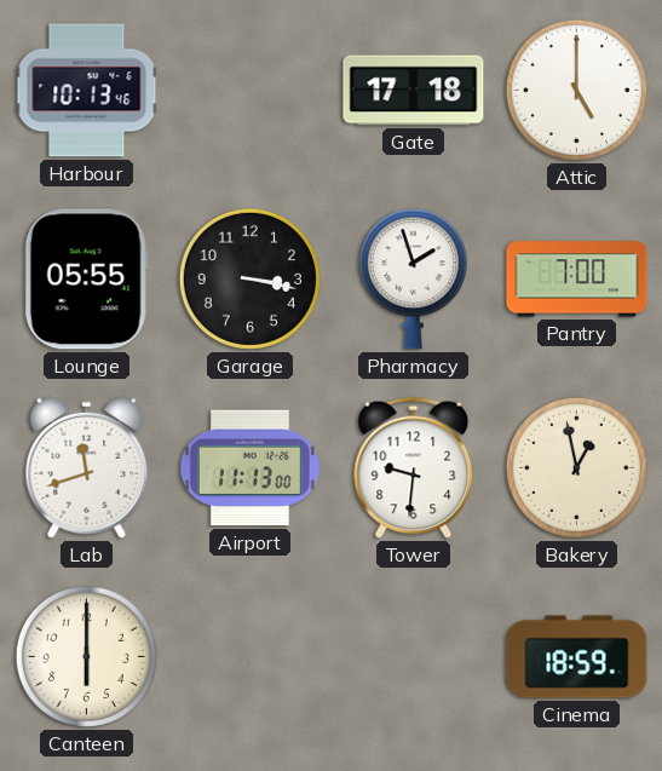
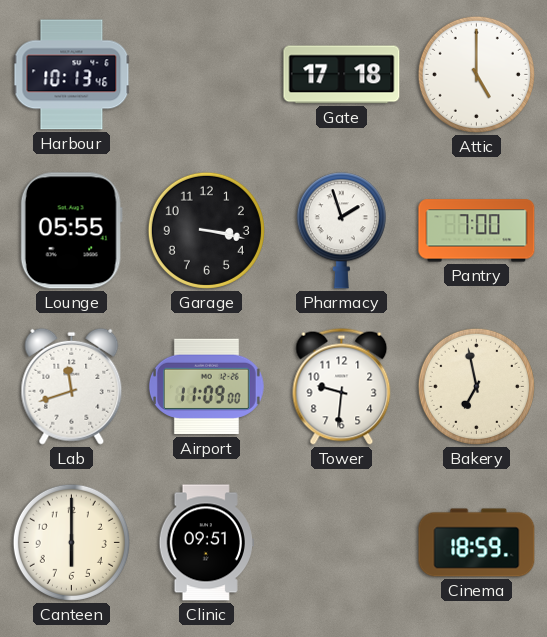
Airport: 11:13 -> 11:09 (206, 387)
Bakery: 12:58 -> 6:58 (476, 386)
Clinic: none -> 09:51 (206, 543)
